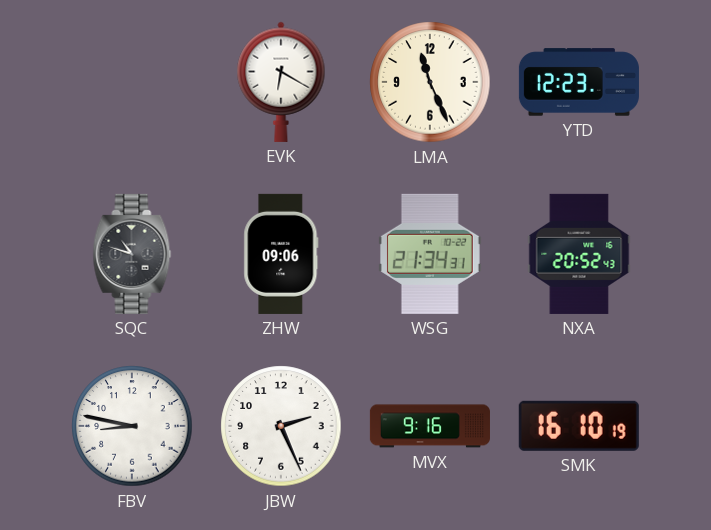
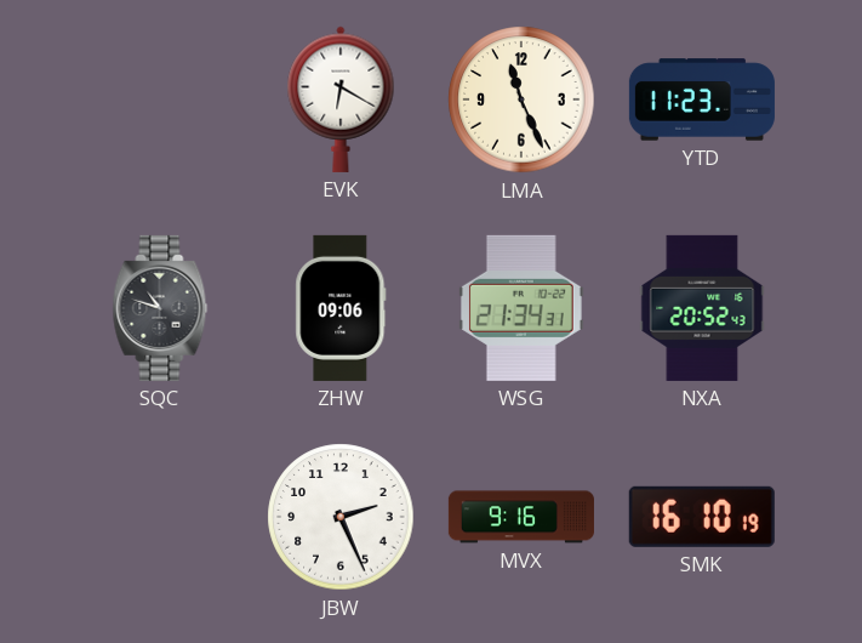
YTD: 12:23 -> 11:23 (702, 99)
FBV: 8:47 -> none (132, 426)
